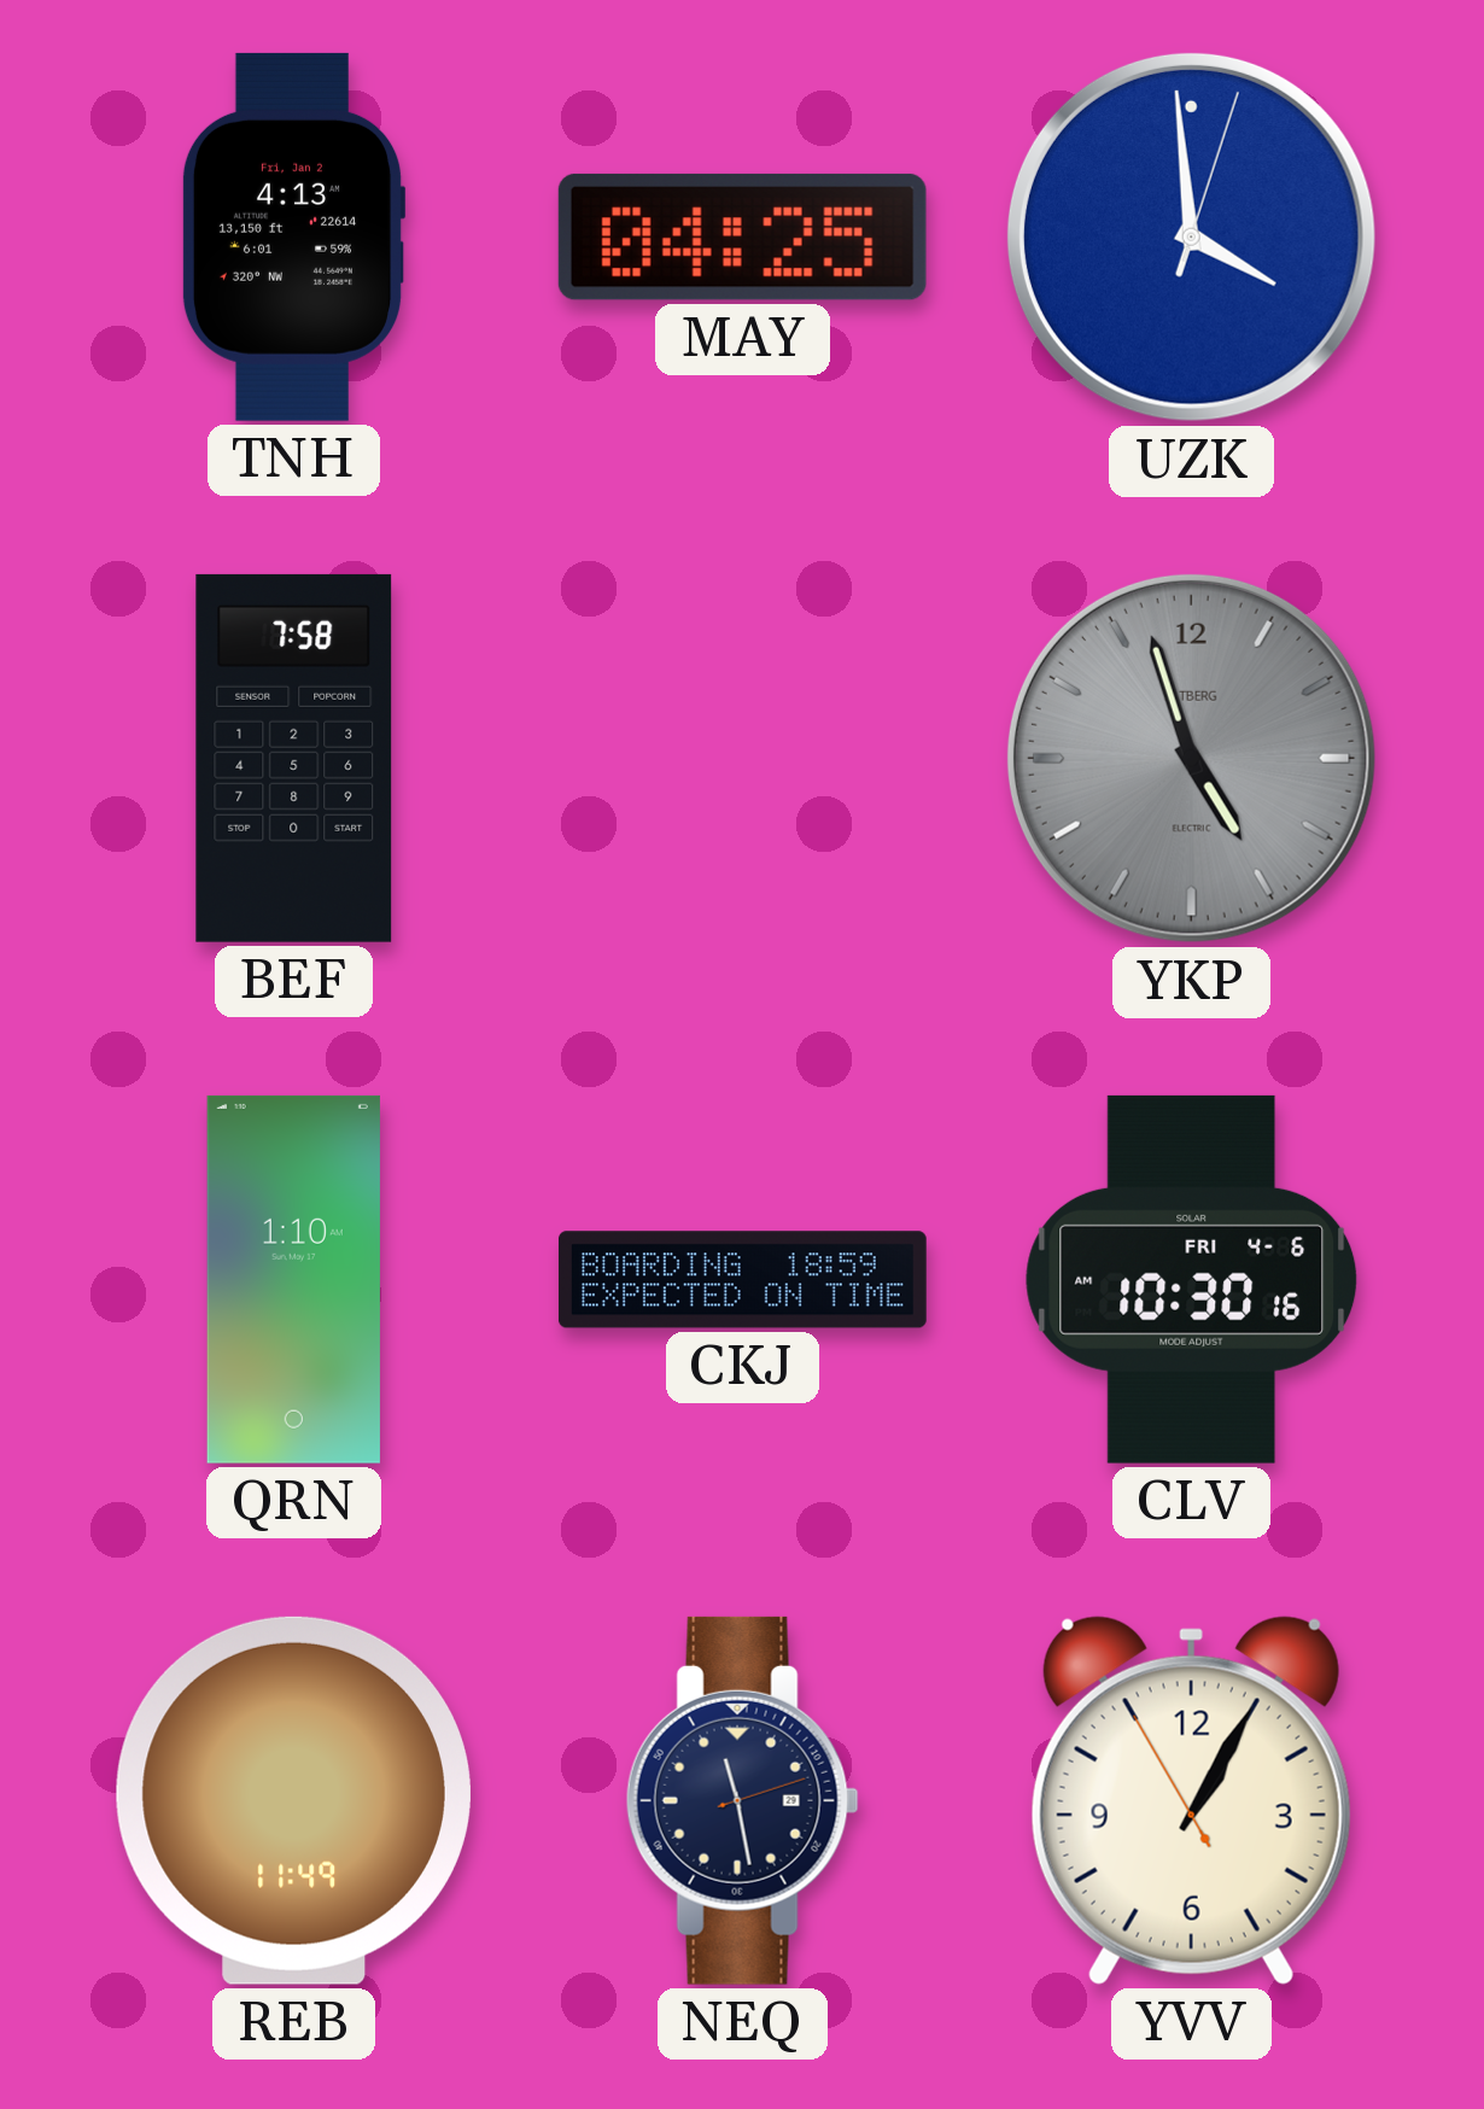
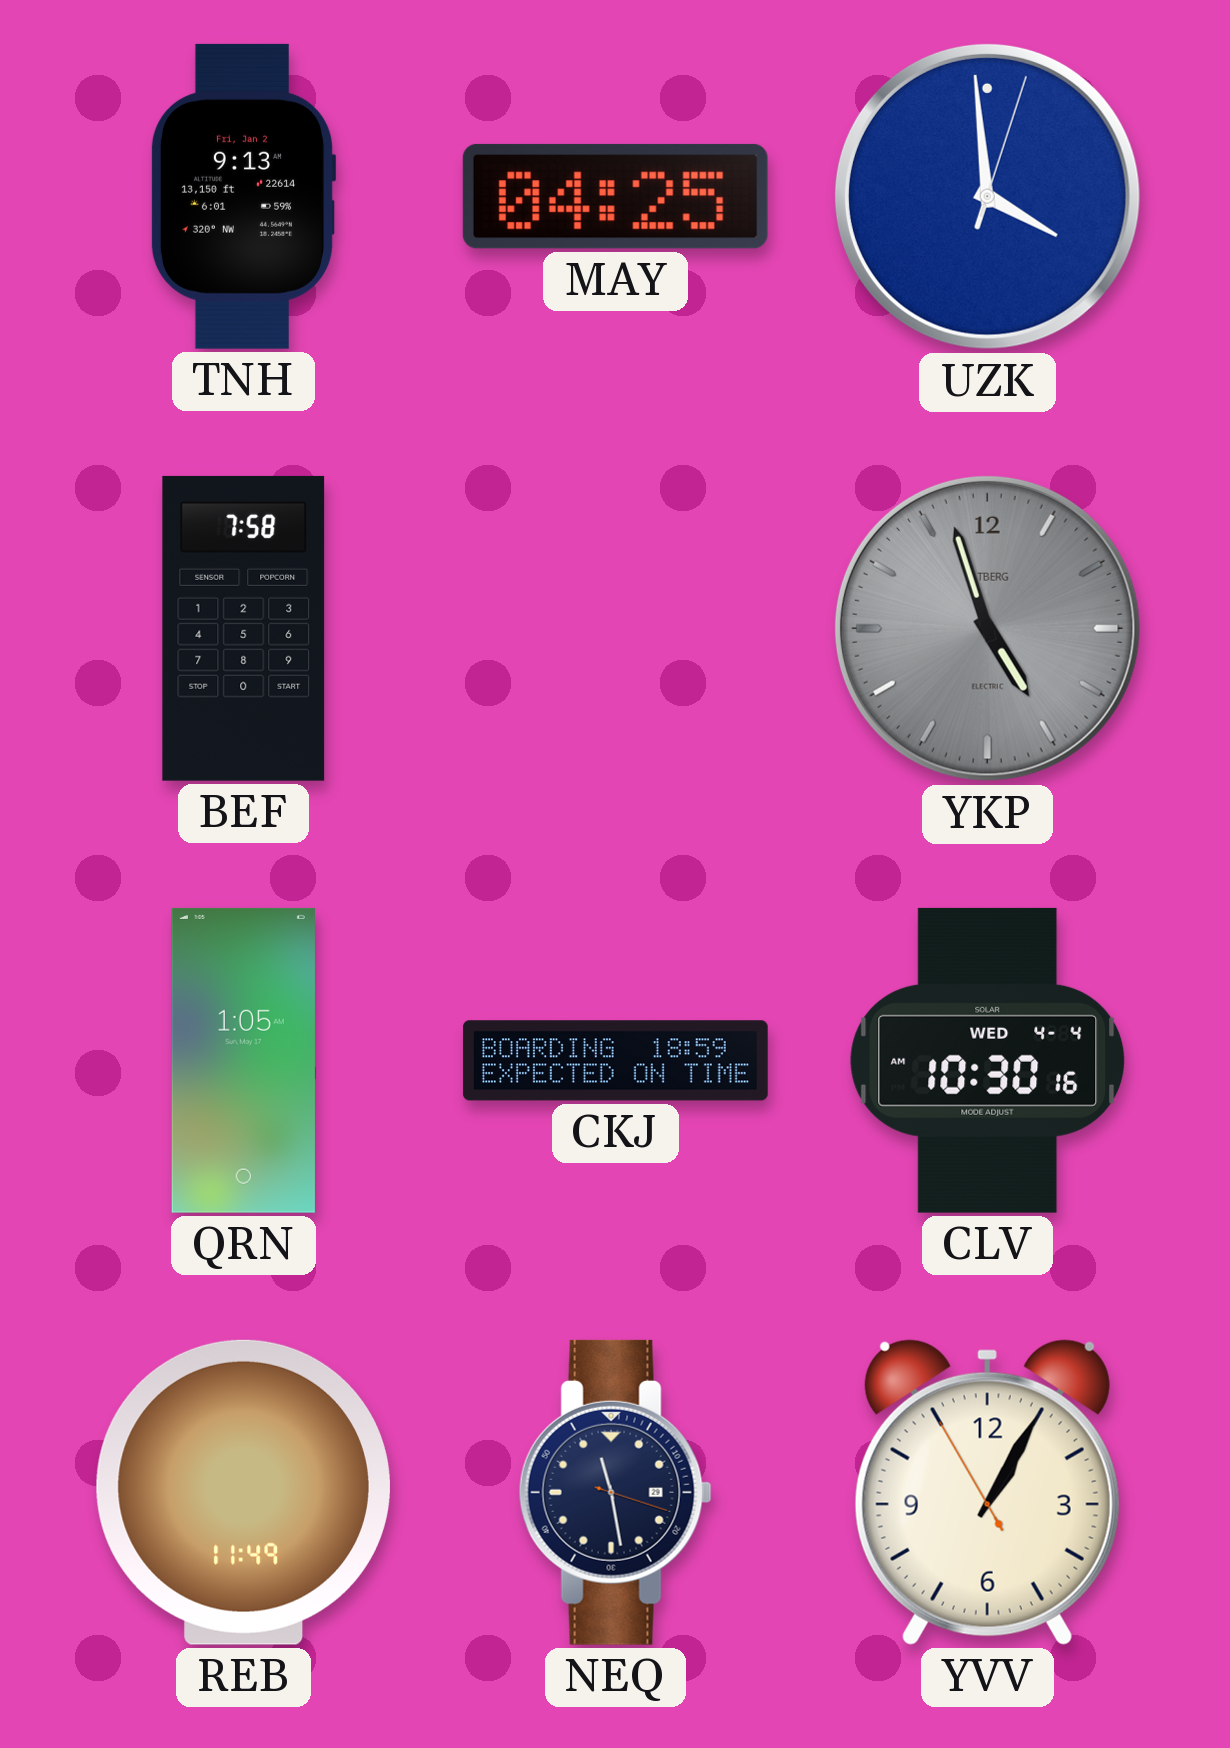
TNH: 4:13 -> 9:13 (243, 196)
QRN: 1:10 -> 1:05 (243, 1060)
CLV date: FRI 4-6 -> WED 4-4 (988, 1060)
NEQ: 11:28:12 -> 11:28:18 (615, 1492)
